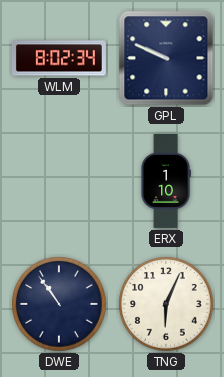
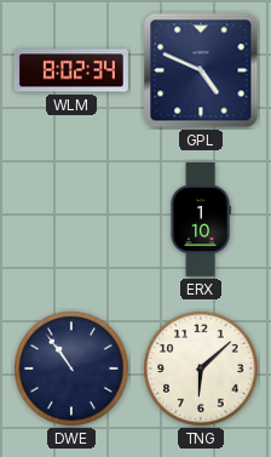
GPL: 9:49 -> 4:49 (201, 70)
TNG: 6:04 -> 6:08 (201, 369)
